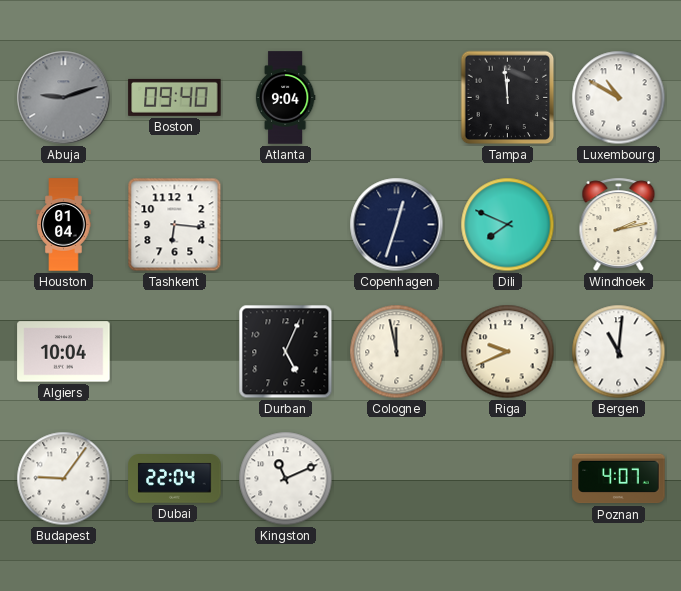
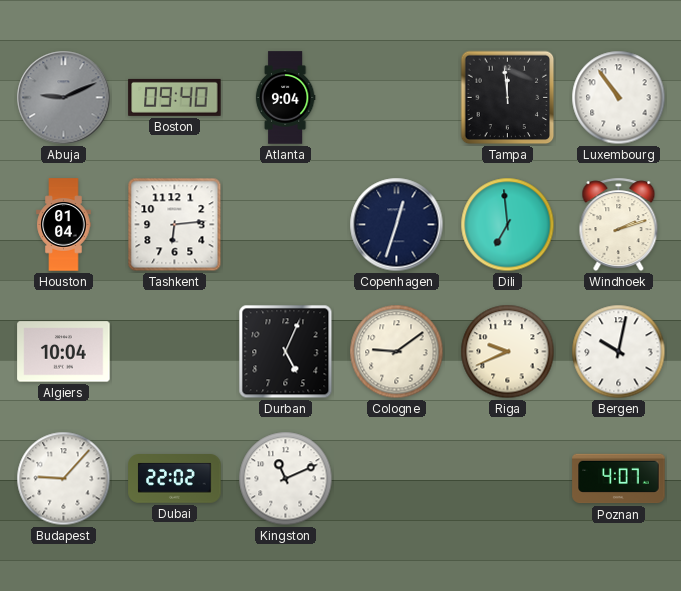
Abuja: 9:12 -> 9:11 (64, 98)
Luxembourg: 10:50 -> 10:54 (619, 98)
Tashkent: 6:16 -> 6:14 (175, 225)
Dili: 7:49 -> 6:59 (508, 225)
Windhoek: 2:13 -> 2:12 (619, 225)
Cologne: 11:58 -> 9:09 (397, 352)
Bergen: 11:01 -> 10:02 (619, 352)
Budapest: 9:06 -> 9:07 (64, 479)
Dubai: 22:04 -> 22:02 (175, 479)
